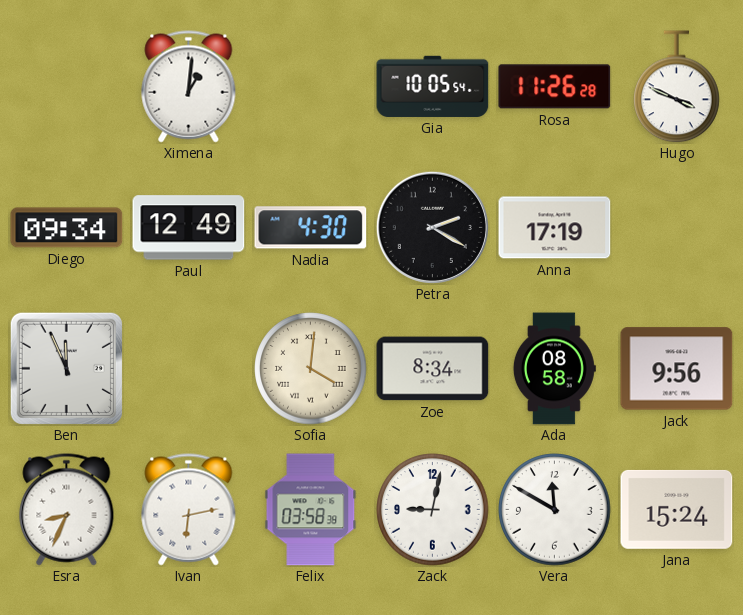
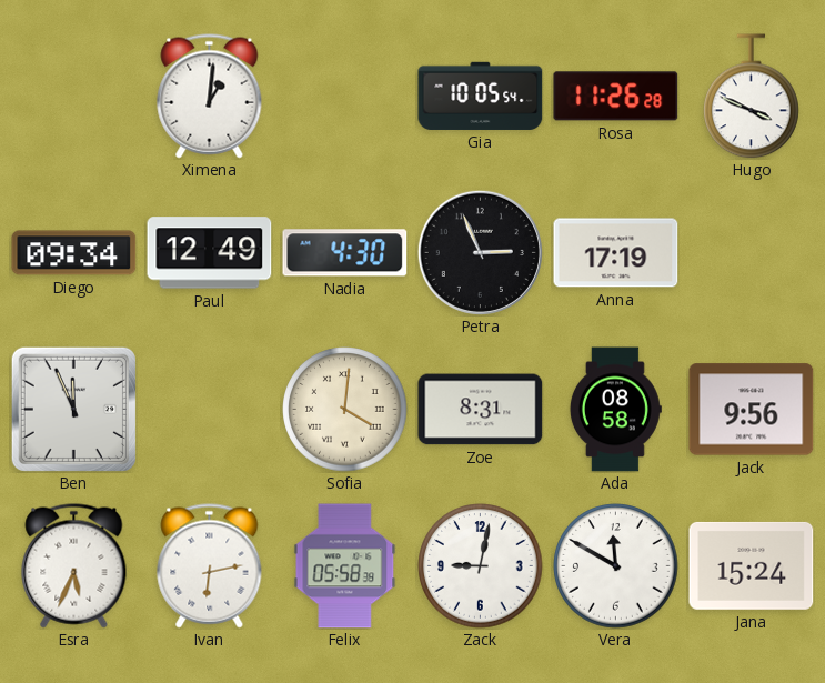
Petra: 2:20 -> 2:56 (480, 252)
Zoe: 8:34 -> 8:31 (481, 410)
Esra: 8:34 -> 5:34 (74, 566)
Felix: 03:58 -> 05:58 (345, 566)
